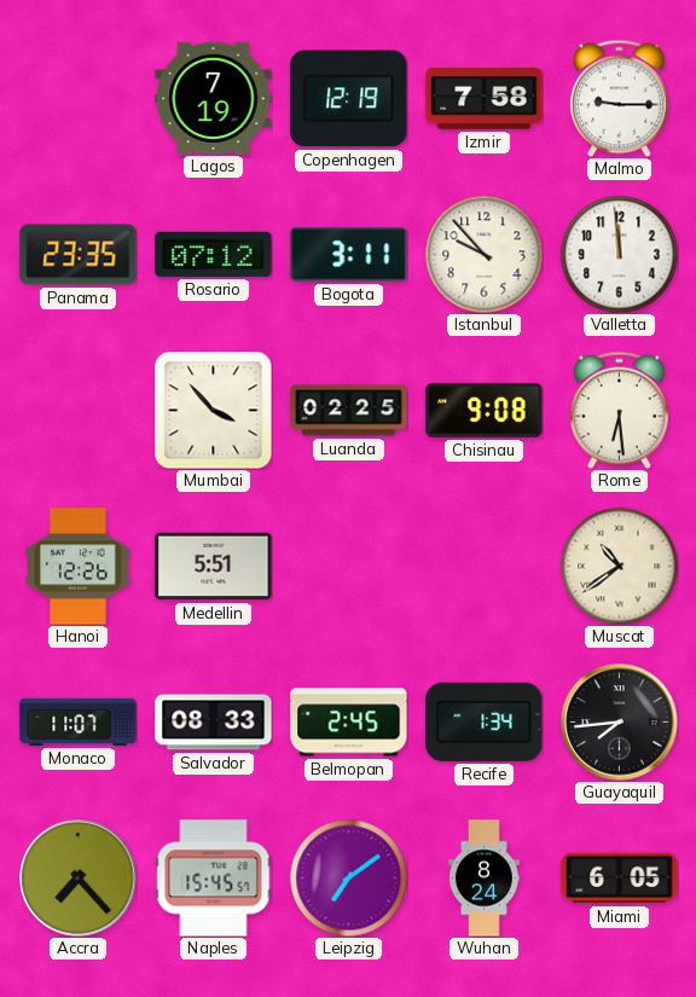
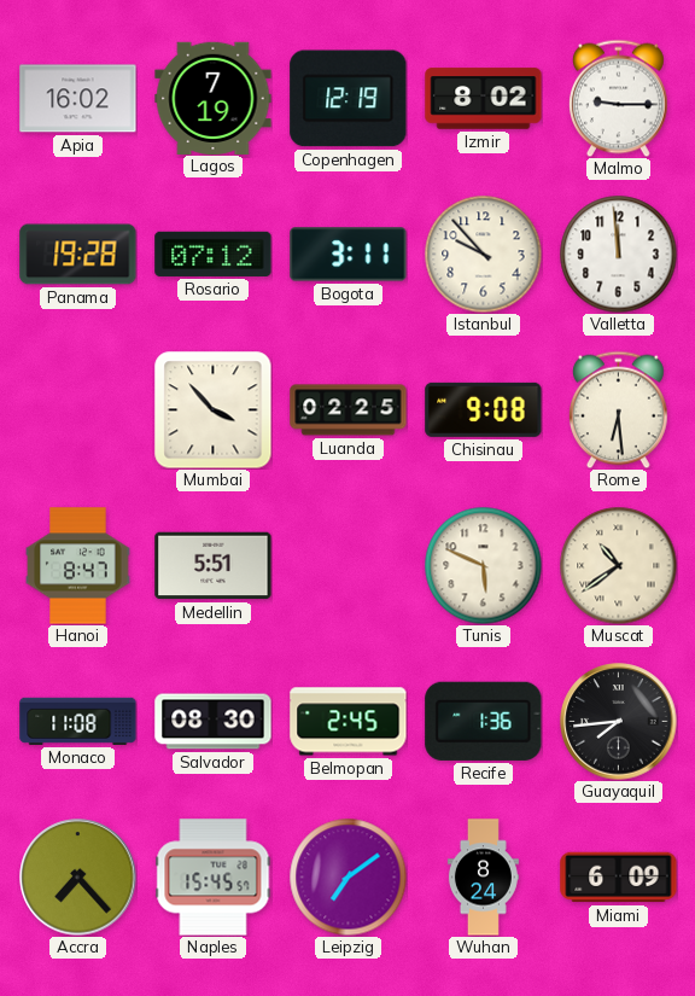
Apia: none -> 16:02 (78, 99)
Izmir: 7:58 -> 8:02 (484, 99)
Panama: 23:35 -> 19:28 (78, 255)
Hanoi: 12:26 -> 8:47 (78, 566)
Tunis: none -> 5:49 (483, 565)
Monaco: 11:07 -> 11:08 (78, 721)
Salvador: 08:33 -> 08:30 (214, 722)
Recife: 1:34 -> 1:36 (484, 721)
Miami: 6:05 -> 6:09 (619, 878)
